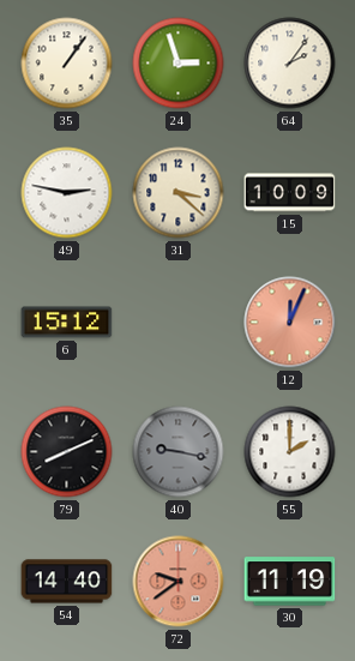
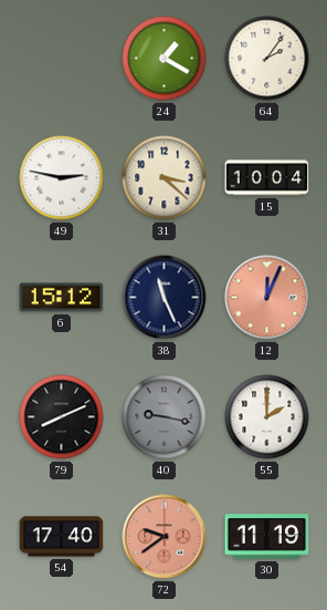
35: 1:06 -> none (67, 64)
24: 2:57 -> 1:20 (165, 59)
15: 10:09 -> 10:04 (267, 178)
38: none -> 11:26 (165, 298)
54: 14:40 -> 17:40 (62, 537)
